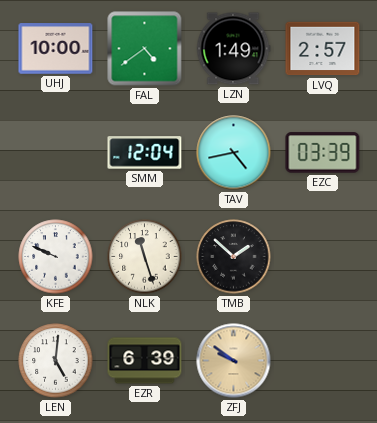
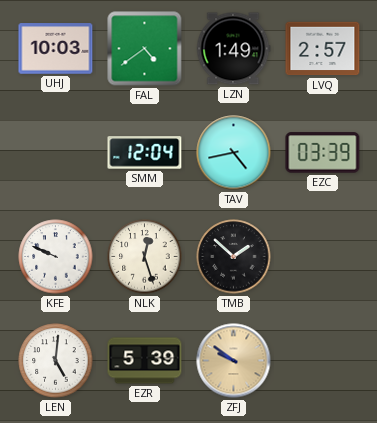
UHJ: 10:00 -> 10:03 (56, 49)
NLK: 11:27 -> 12:27 (145, 257)
EZR: 6:39 -> 5:39 (145, 361)
